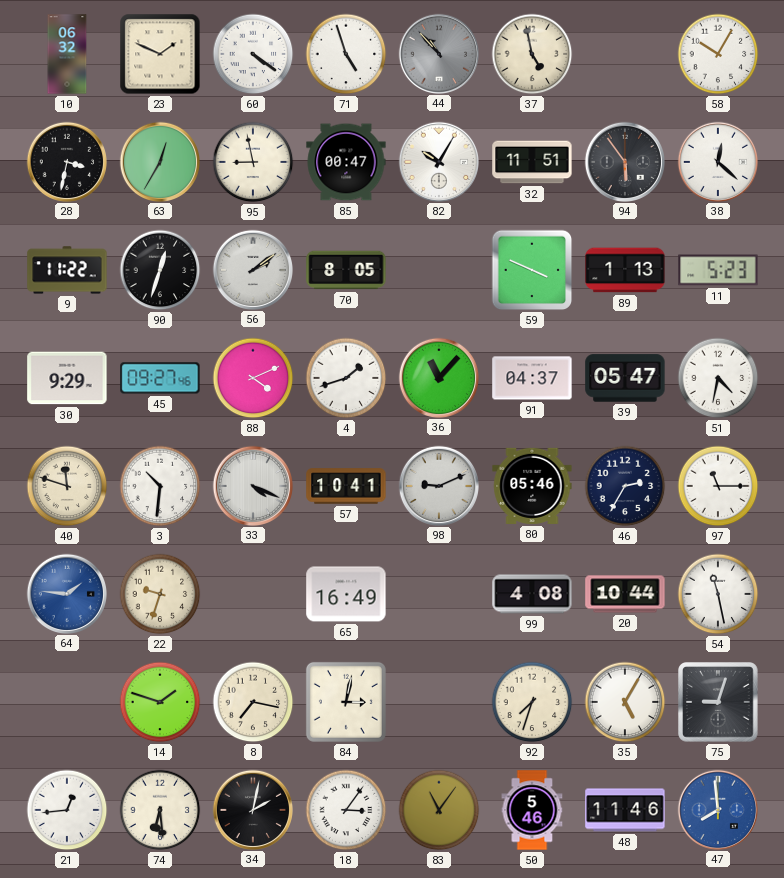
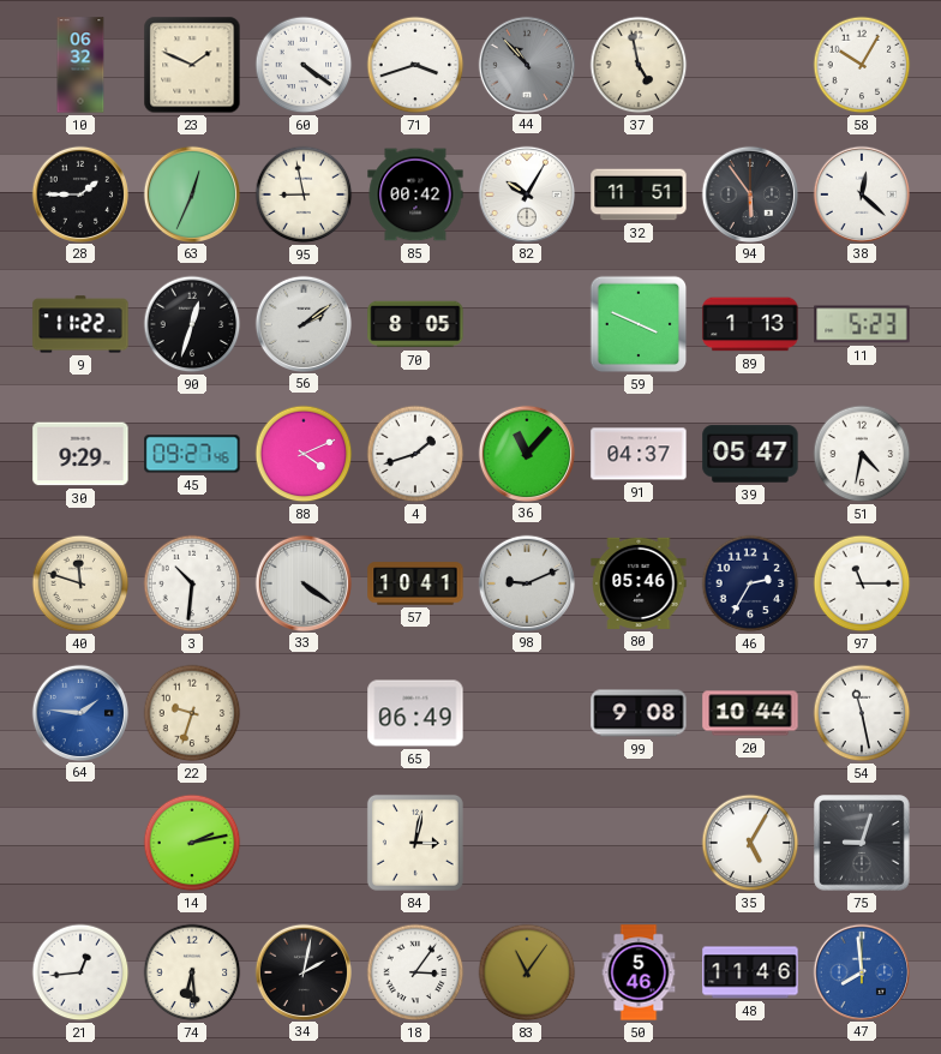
71: 4:57 -> 3:42 (415, 65)
28: 3:32 -> 1:45 (79, 193)
63: 12:35 -> 12:34 (191, 193)
85: 00:47 -> 00:42 (415, 194)
33: 4:19 -> 4:21 (302, 582)
65: 16:49 -> 06:49 (415, 713)
99: 4:08 -> 9:08 (639, 713)
14: 1:48 -> 2:13 (192, 843)
8: 7:17 -> none (253, 702)
92: 7:33 -> none (532, 702)
